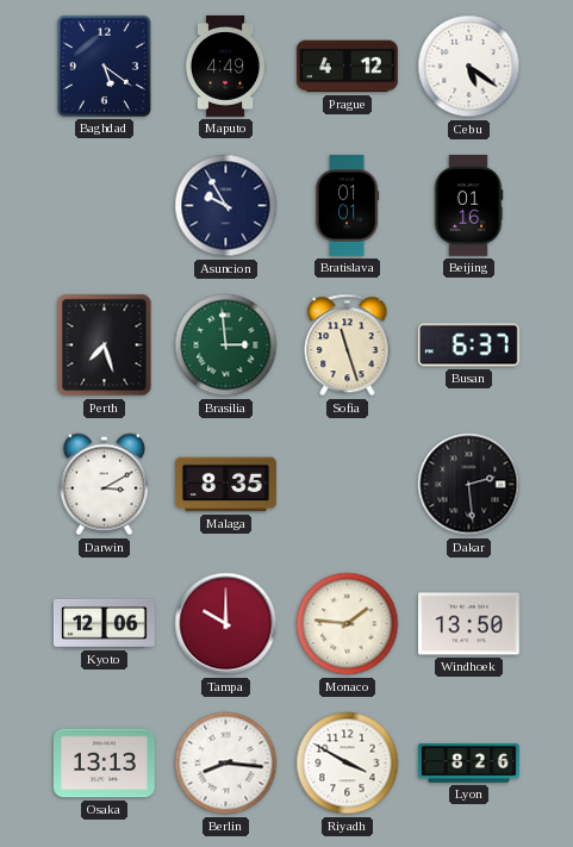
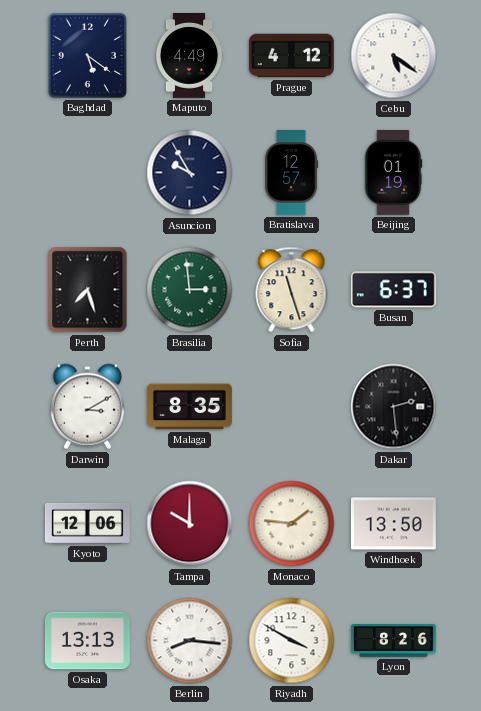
Bratislava: 01:01 -> 12:57 (292, 172)
Beijing: 01:16 -> 01:19 (393, 172)
